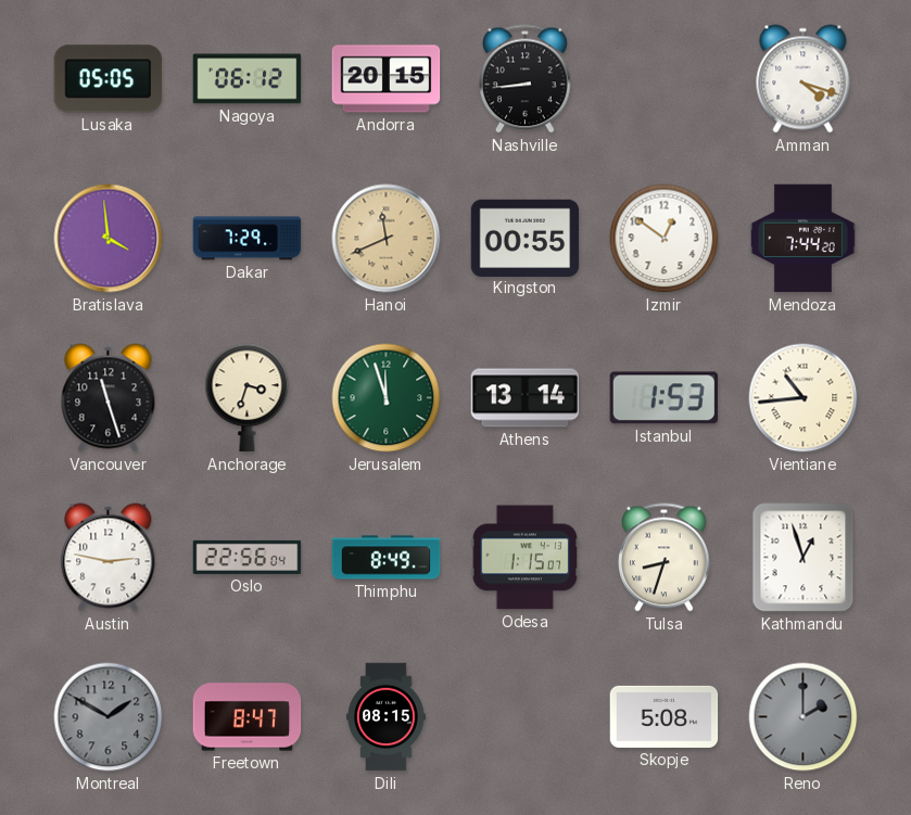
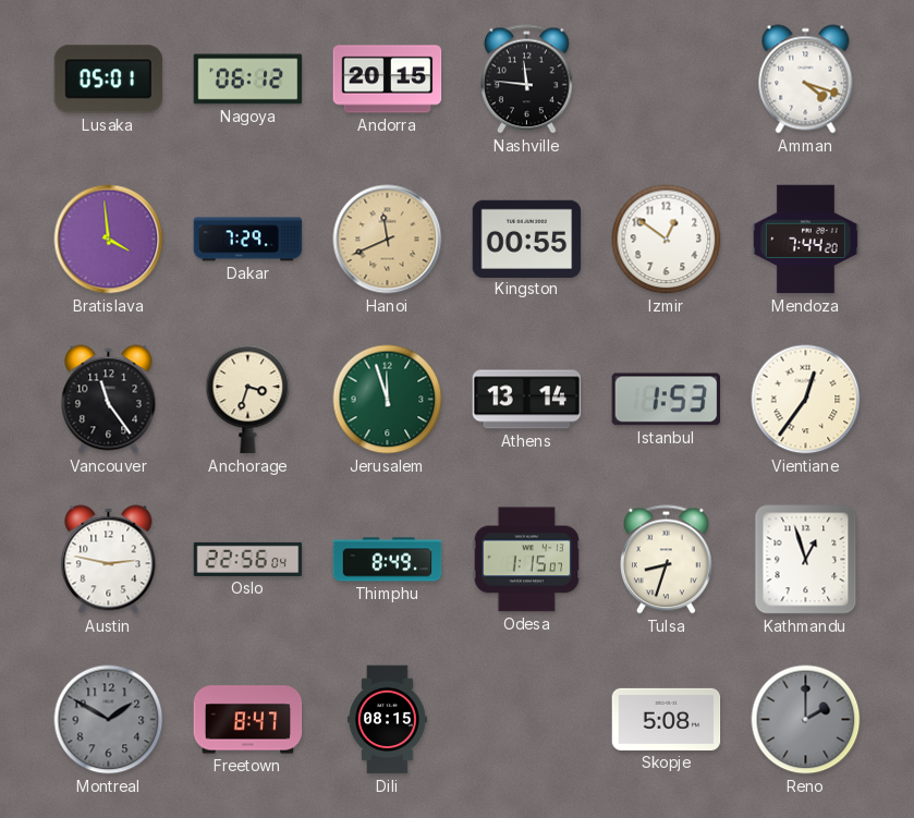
Lusaka: 05:05 -> 05:01 (109, 80)
Nashville: 8:44 -> 11:46 (527, 80)
Vancouver: 11:27 -> 11:24 (109, 400)
Vientiane: 10:44 -> 12:36 (806, 400)
